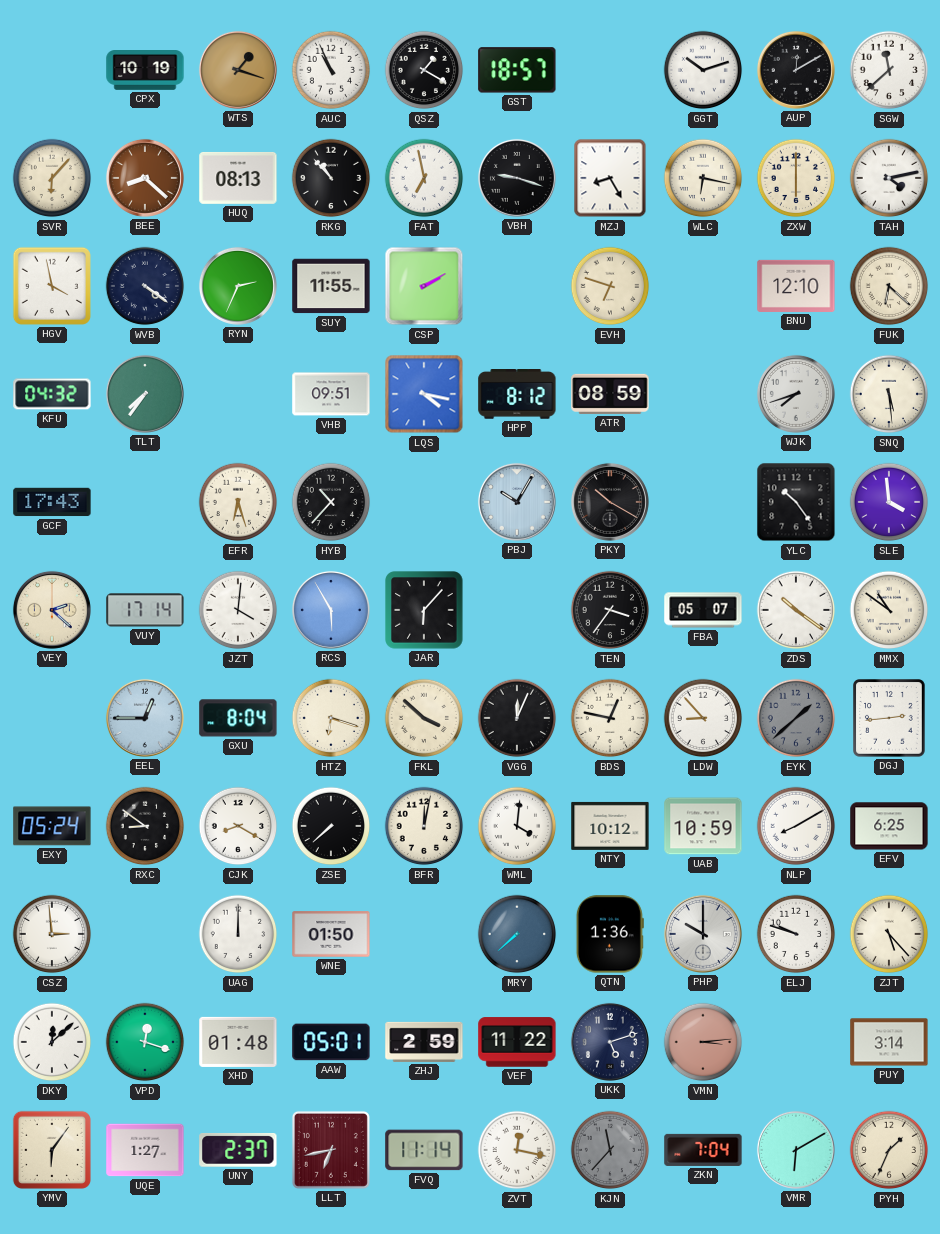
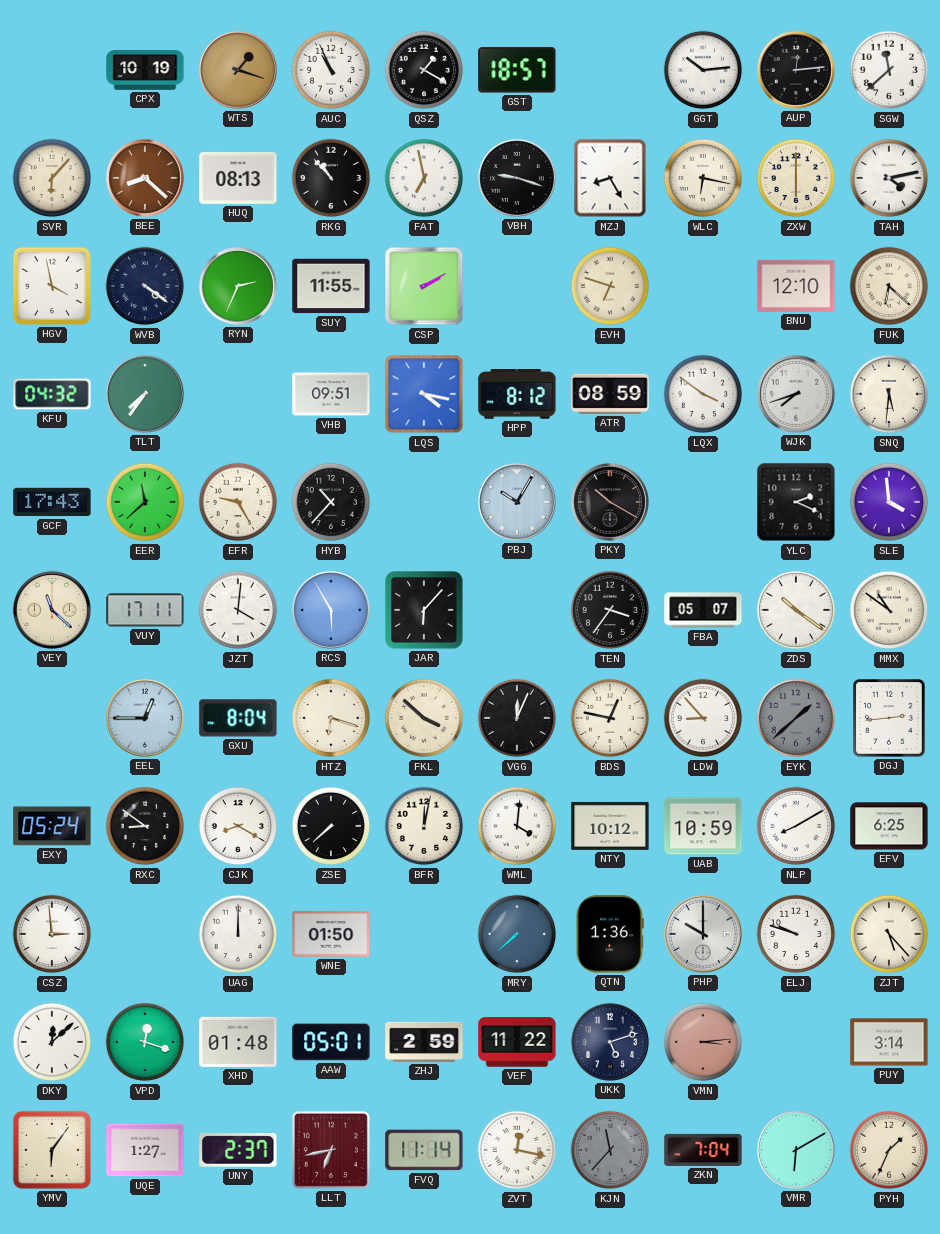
GGT: 10:12 -> 10:14 (703, 70)
AUP: 12:10 -> 12:14 (796, 70)
LQX: none -> 3:51 (703, 394)
SNQ: 5:29 -> 5:31 (889, 394)
EER: none -> 11:38 (145, 502)
EFR: 6:27 -> 9:25 (238, 502)
YLC: 10:24 -> 2:19 (796, 502)
VEY: 2:22 -> 11:22 (52, 610)
VUY: 17:14 -> 17:11 (145, 610)
